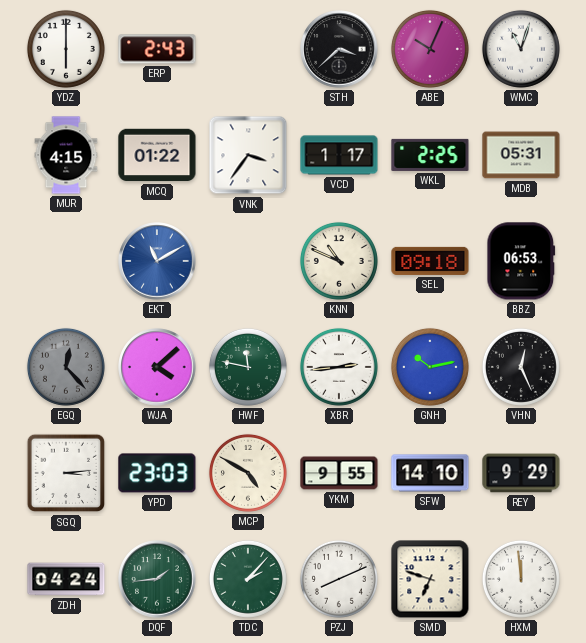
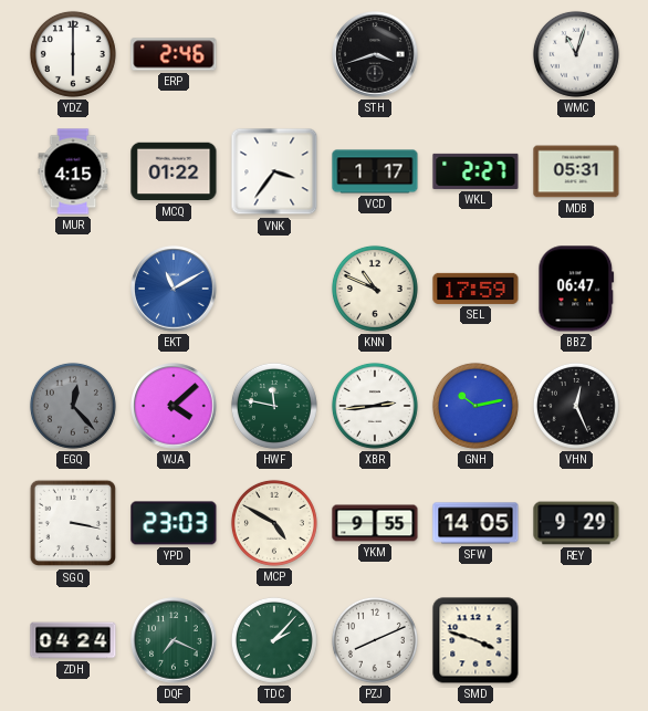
ERP: 2:43 -> 2:46 (174, 54)
STH: 3:38 -> 3:42 (375, 54)
ABE: 10:04 -> none (430, 49)
WKL: 2:25 -> 2:27 (475, 171)
SEL: 09:18 -> 17:59 (475, 289)
BBZ: 06:53 -> 06:47 (576, 289)
SGQ: 3:14 -> 3:17 (73, 523)
SFW: 14:10 -> 14:05 (475, 523)
DQF: 1:44 -> 7:19 (174, 640)
SMD: 6:48 -> 3:48 (475, 640)
HXM: 11:59 -> none (521, 579)
